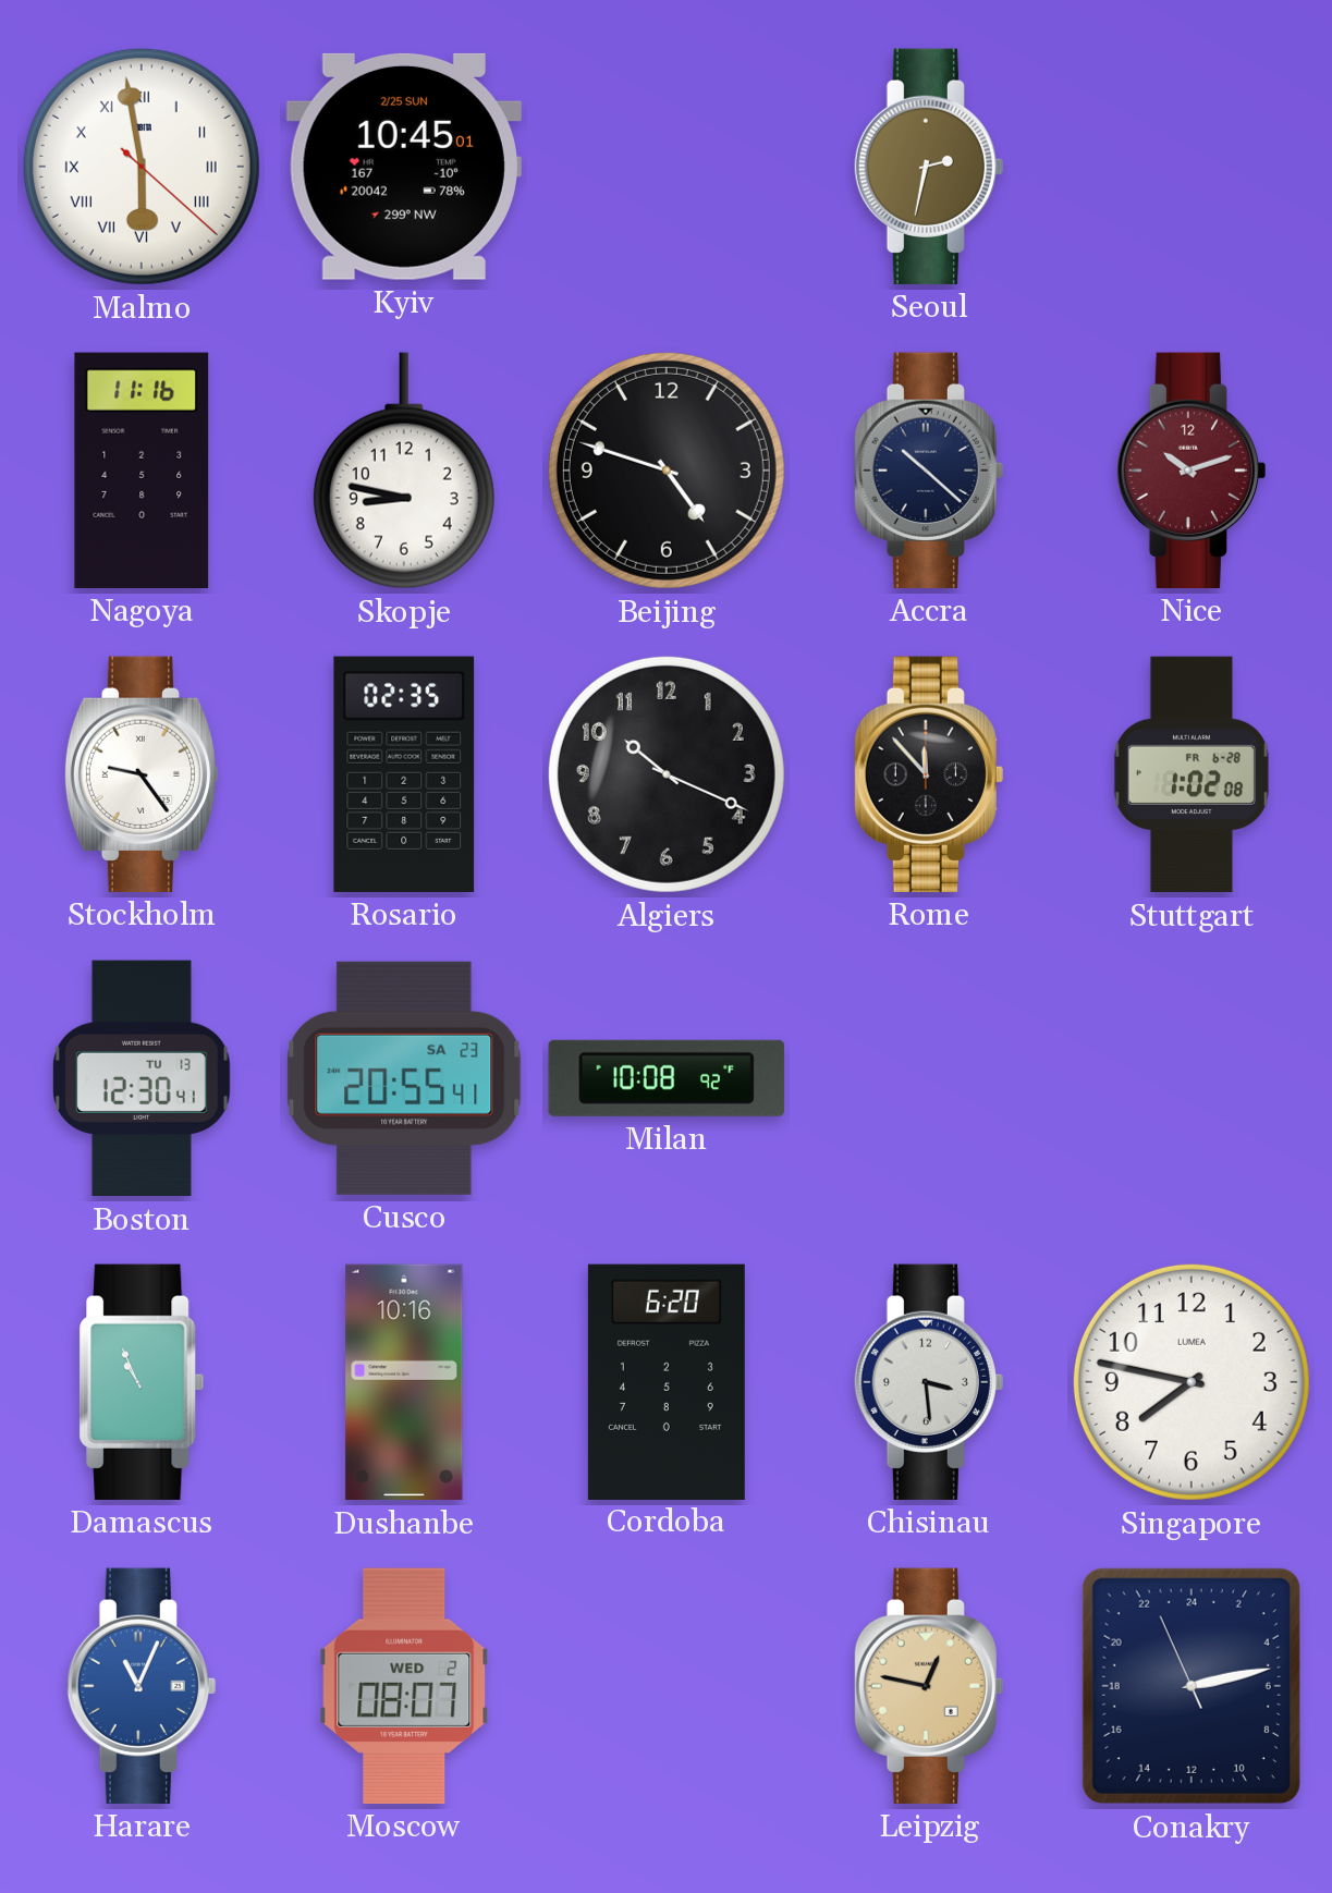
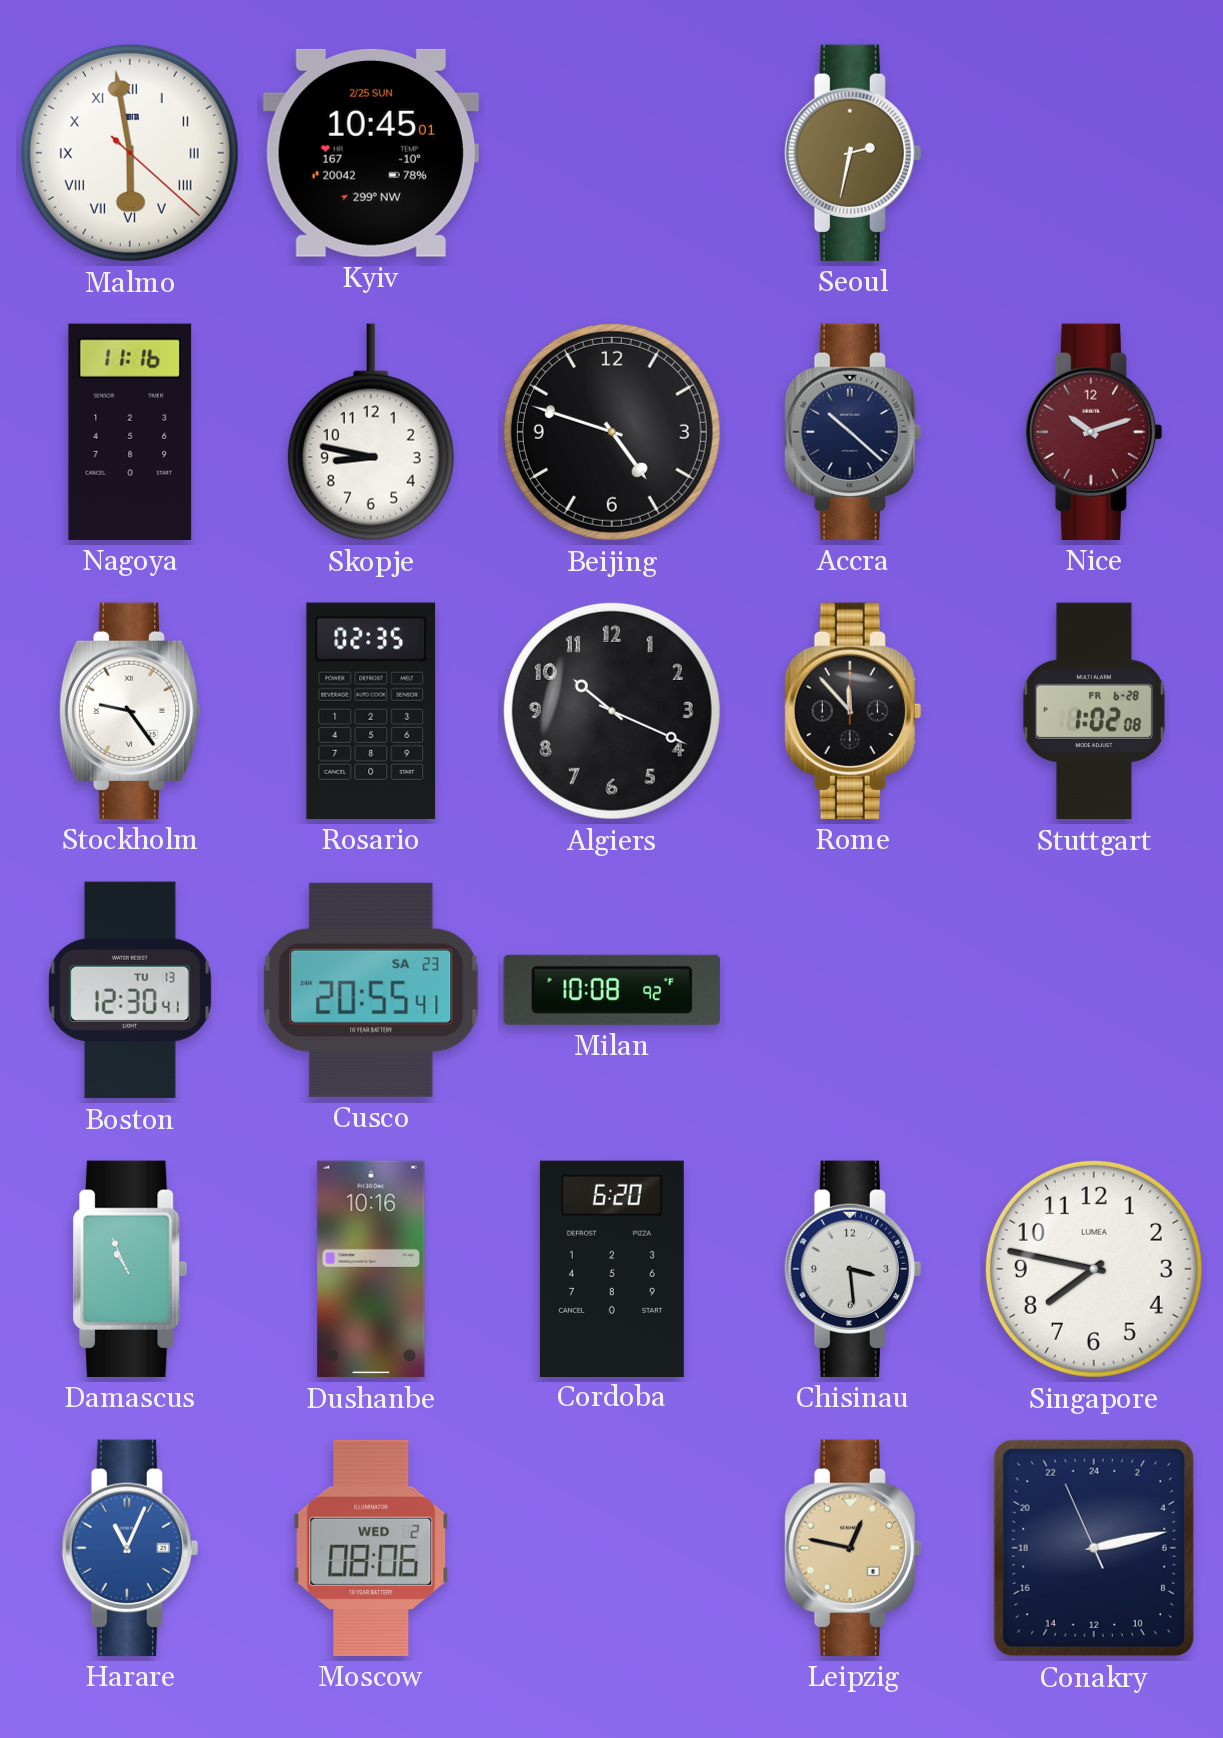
Moscow: 08:07 -> 08:06 (371, 1548)
